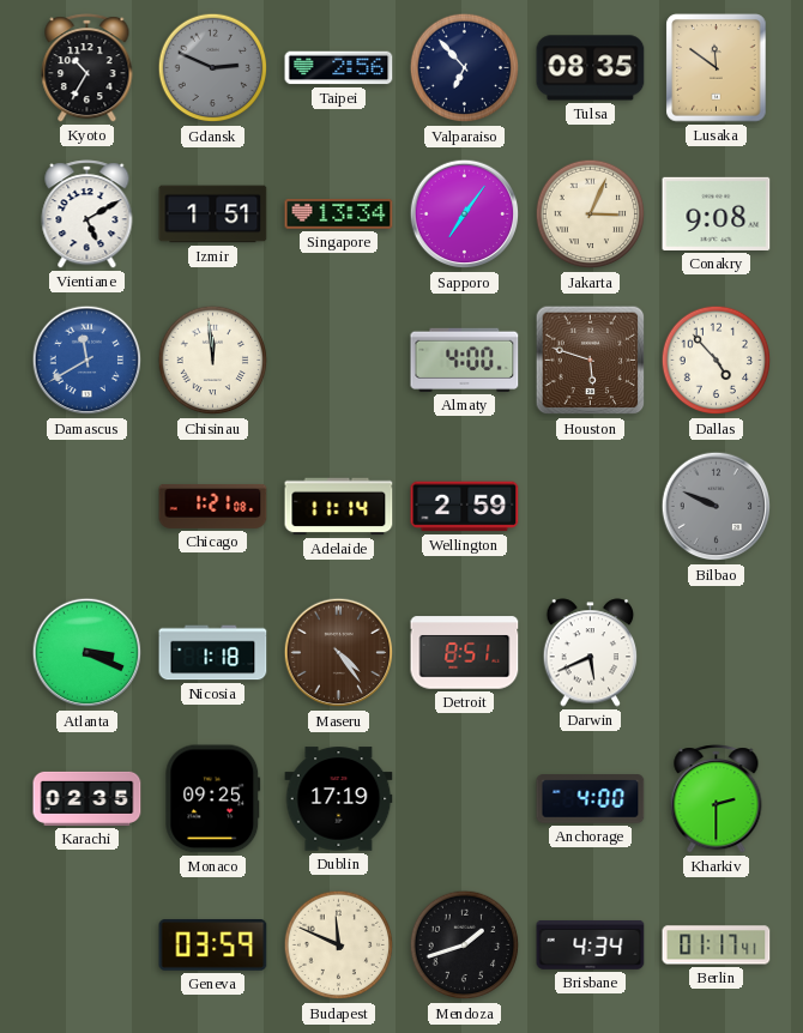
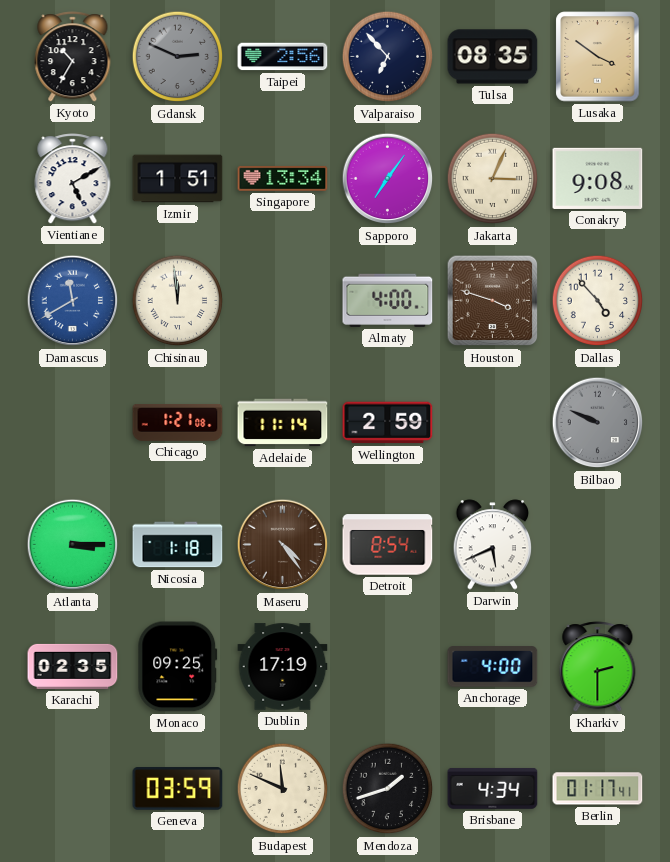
Lusaka: 11:51 -> 3:51 (598, 57)
Houston: 5:48 -> 3:48 (493, 301)
Atlanta: 3:19 -> 3:15 (73, 545)
Detroit: 8:51 -> 8:54 (388, 545)
